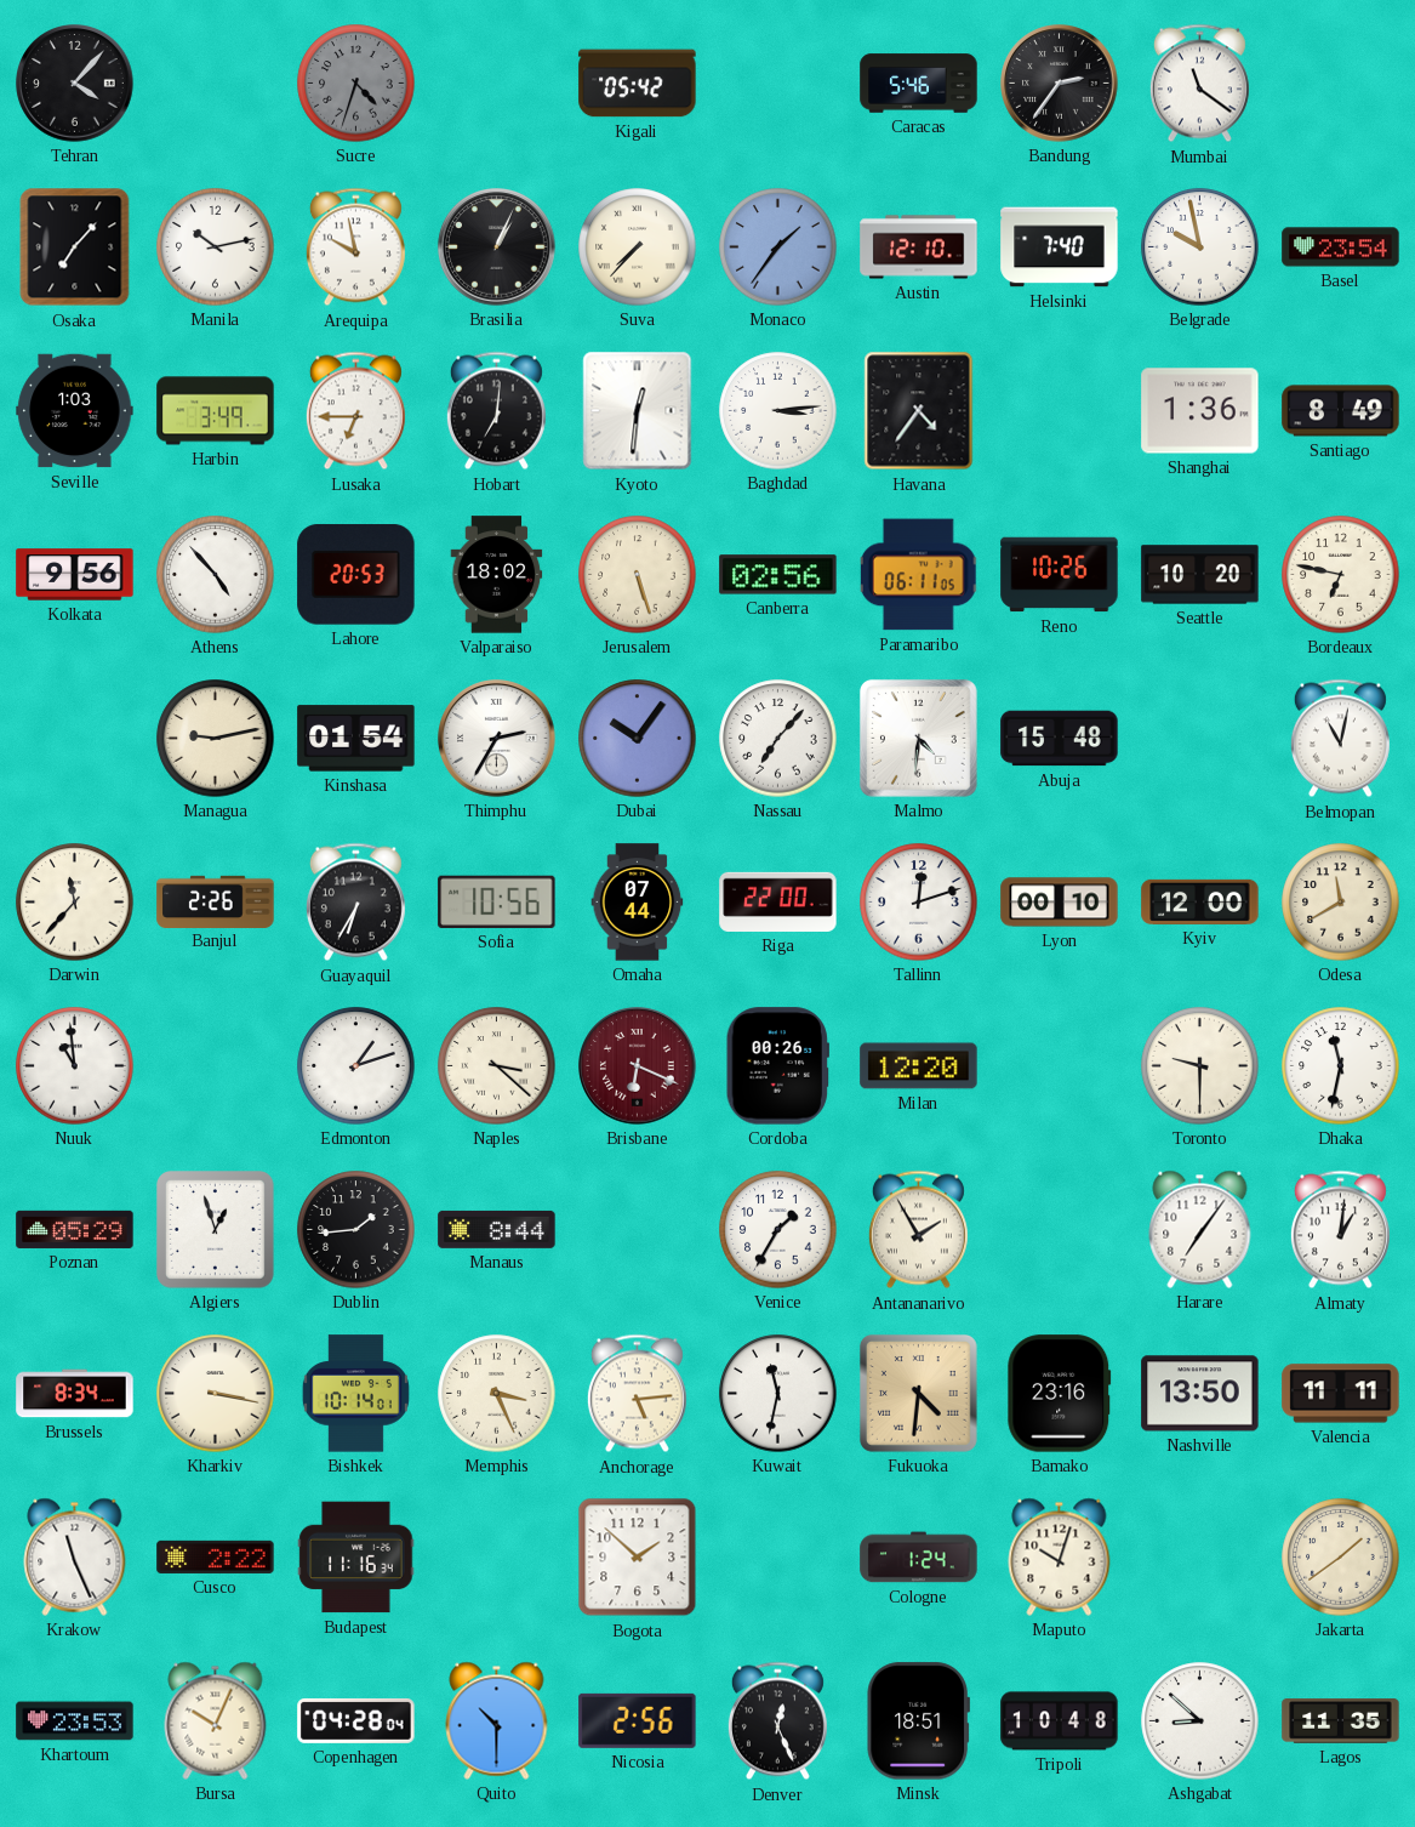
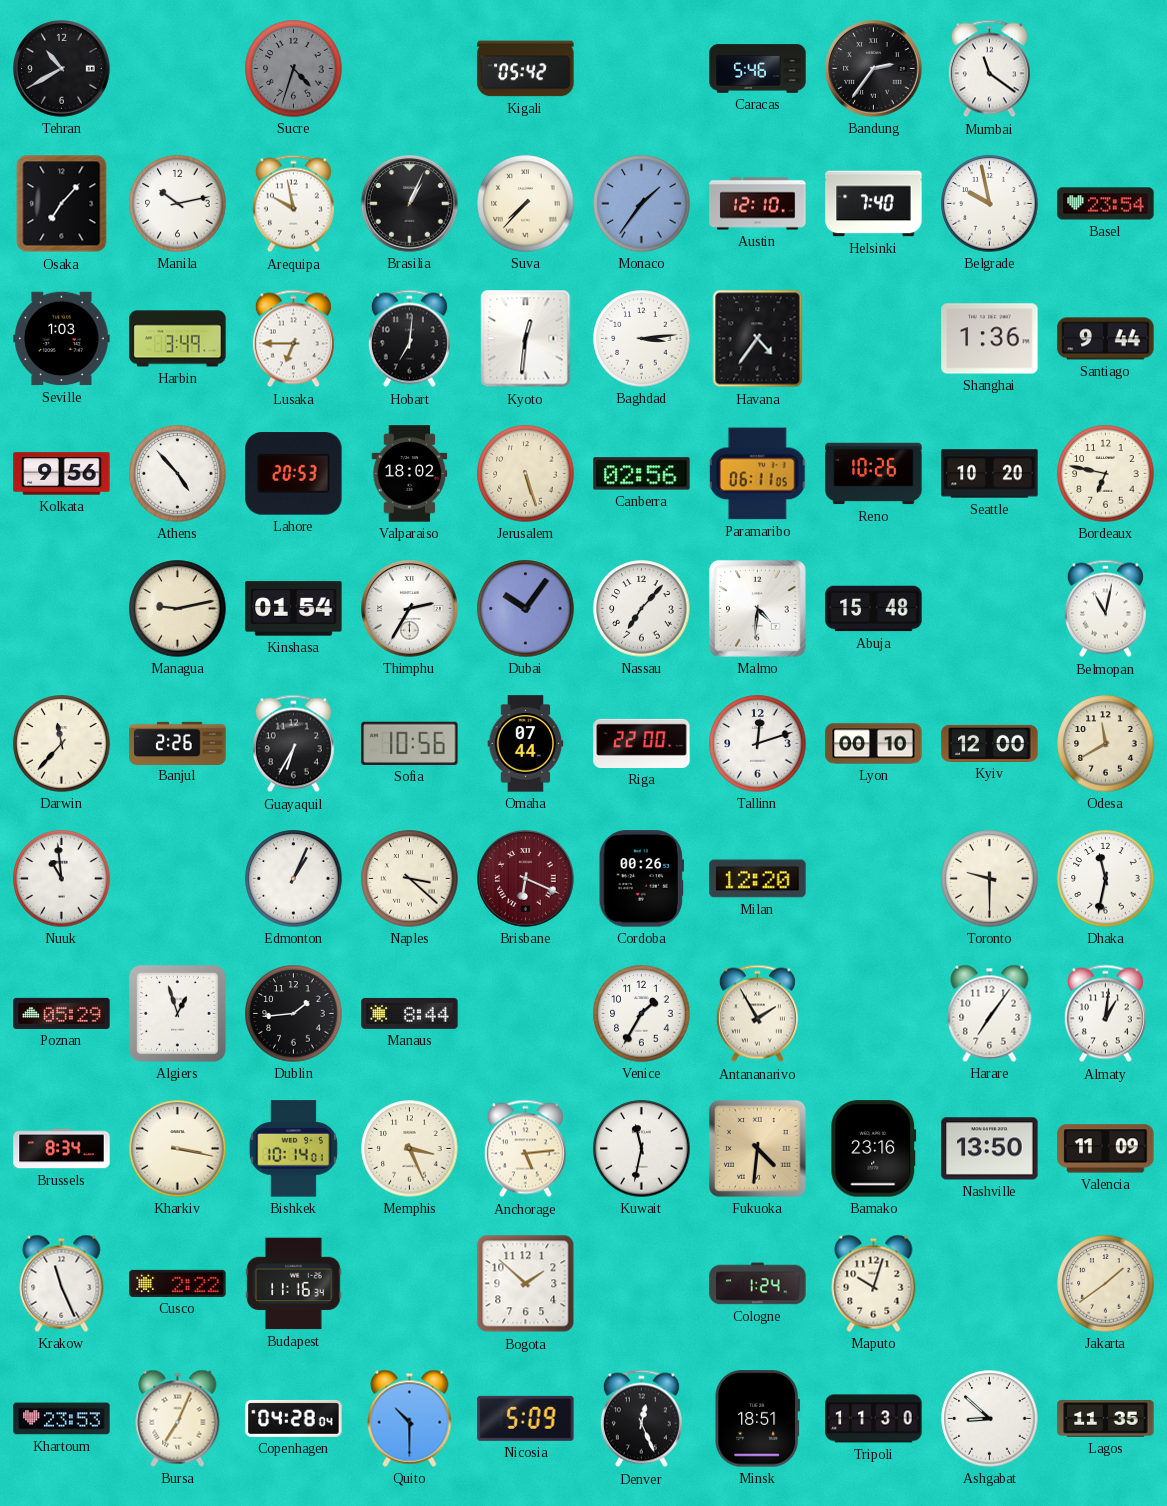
Tehran: 4:07 -> 10:40 (62, 69)
Santiago: 8:49 -> 9:44 (1106, 339)
Edmonton: 1:12 -> 1:04 (294, 879)
Valencia: 11:11 -> 11:09 (1106, 1149)
Bursa: 10:04 -> 7:04 (178, 1418)
Nicosia: 2:56 -> 5:09 (526, 1418)
Tripoli: 10:48 -> 11:30 (874, 1419)
